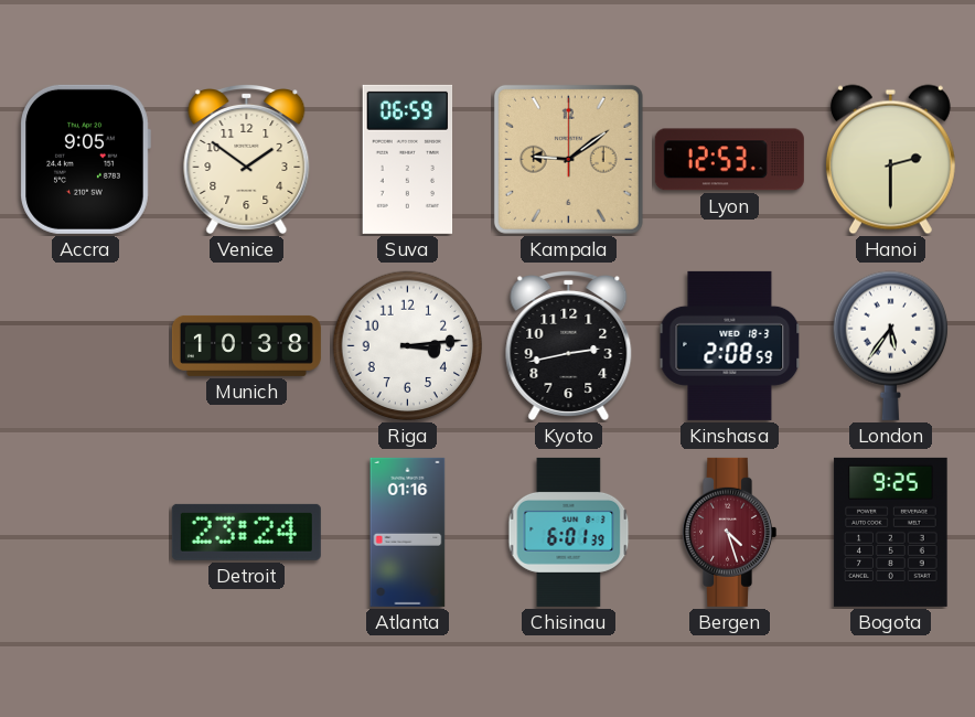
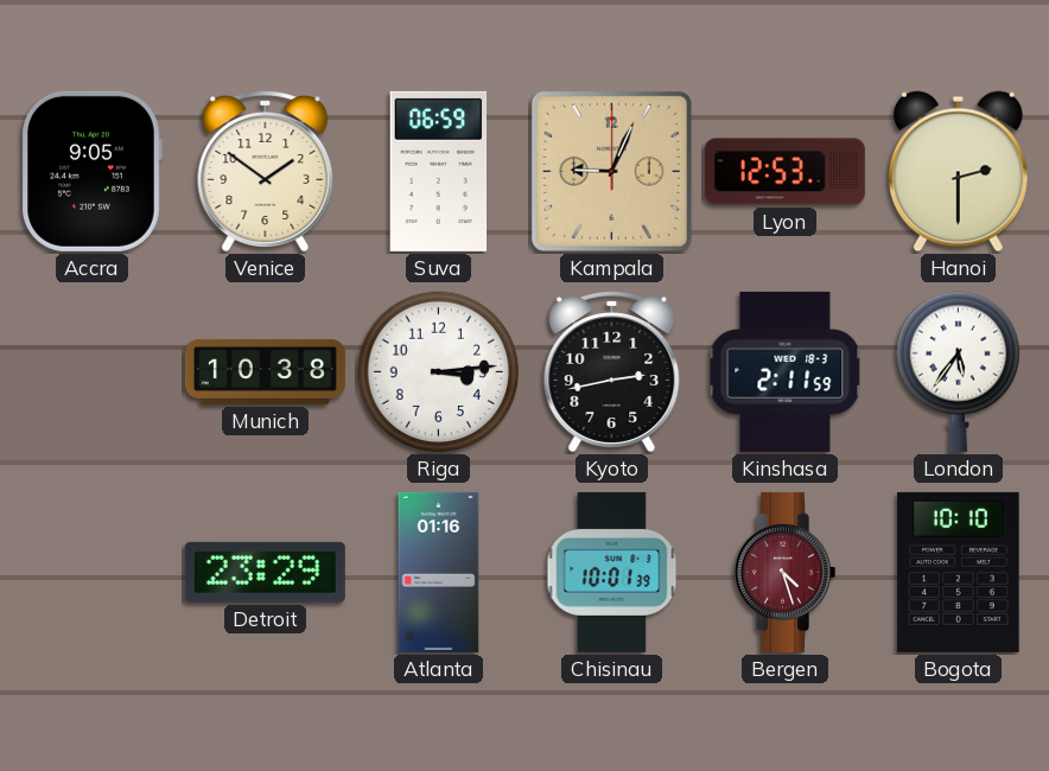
Kampala: 9:09 -> 9:04 (611, 171)
Kinshasa: 2:08 -> 2:11 (786, 371)
Detroit: 23:24 -> 23:29 (265, 572)
Chisinau: 6:01 -> 10:01 (612, 572)
Bogota: 9:25 -> 10:10 (959, 572)
